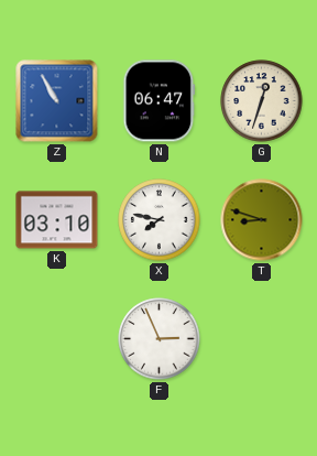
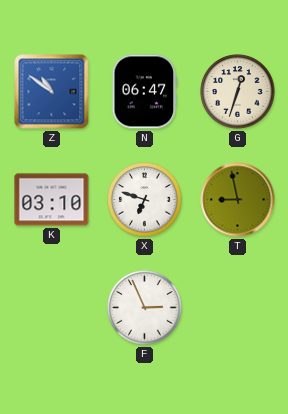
Z: 10:55 -> 10:51 (52, 92)
X: 7:47 -> 6:48 (145, 200)
T: 8:48 -> 8:58 (238, 200)
